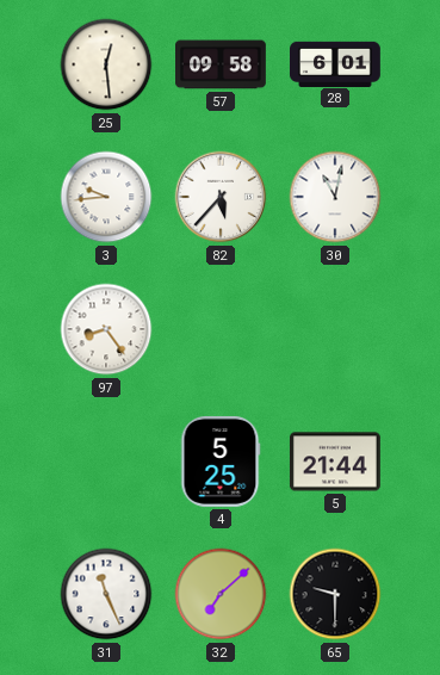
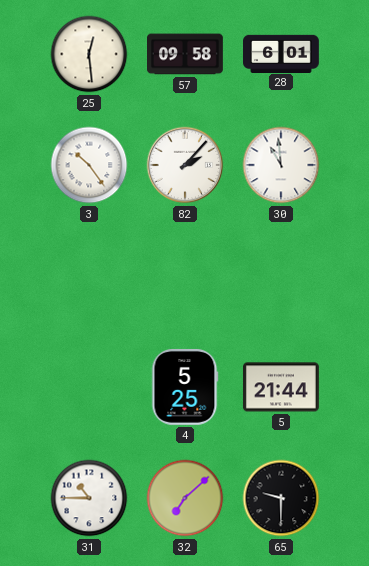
3: 9:44 -> 10:24 (89, 165)
82: 5:37 -> 2:07 (185, 165)
30: 11:02 -> 10:59 (281, 165)
97: 8:24 -> none (106, 329)
31: 11:26 -> 10:45 (89, 498)
